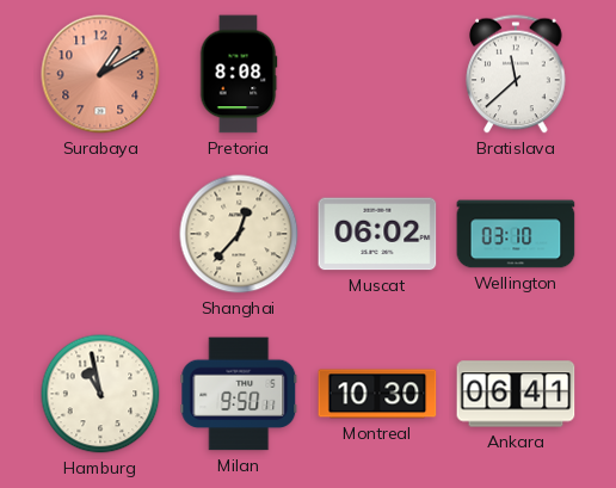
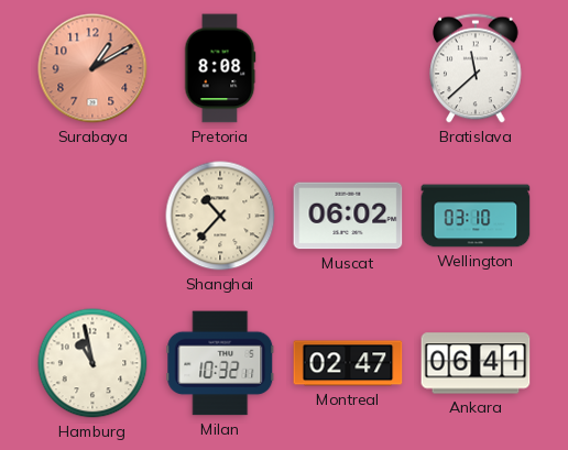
Shanghai: 12:37 -> 10:37 (220, 216)
Milan: 9:50 -> 10:32 (220, 363)
Montreal: 10:30 -> 02:47 (348, 363)
